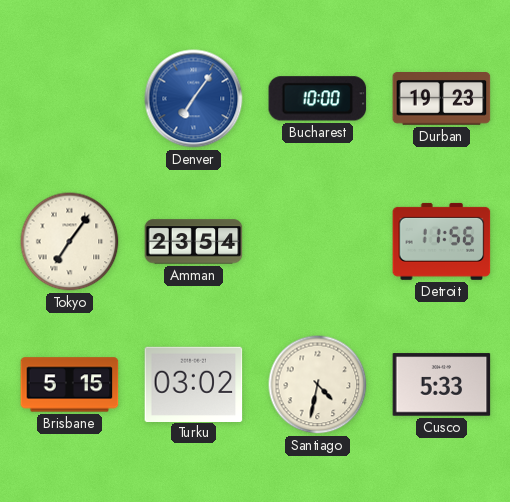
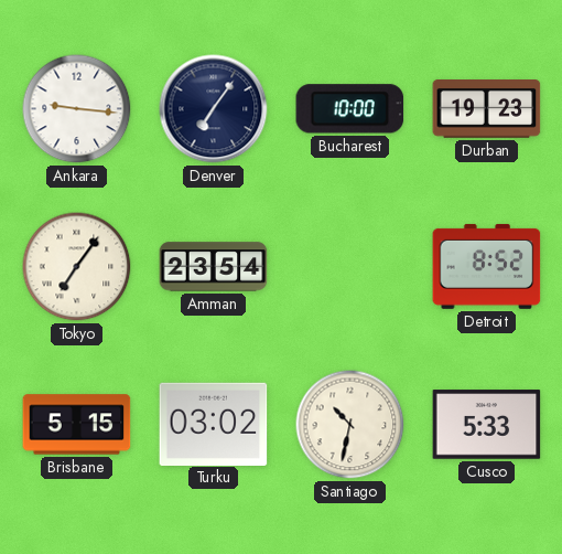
Ankara: none -> 9:16 (77, 109)
Denver dial: blue -> navy (214, 109)
Detroit: 11:56 -> 8:52 (487, 266)
Santiago: 4:32 -> 10:32 (350, 425)
